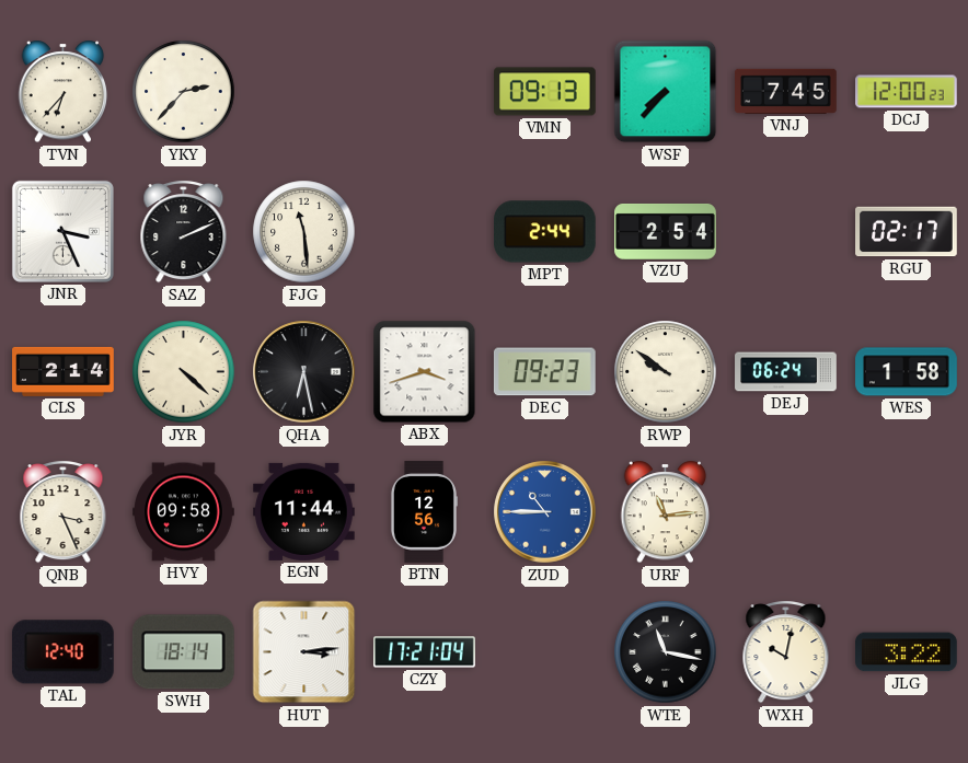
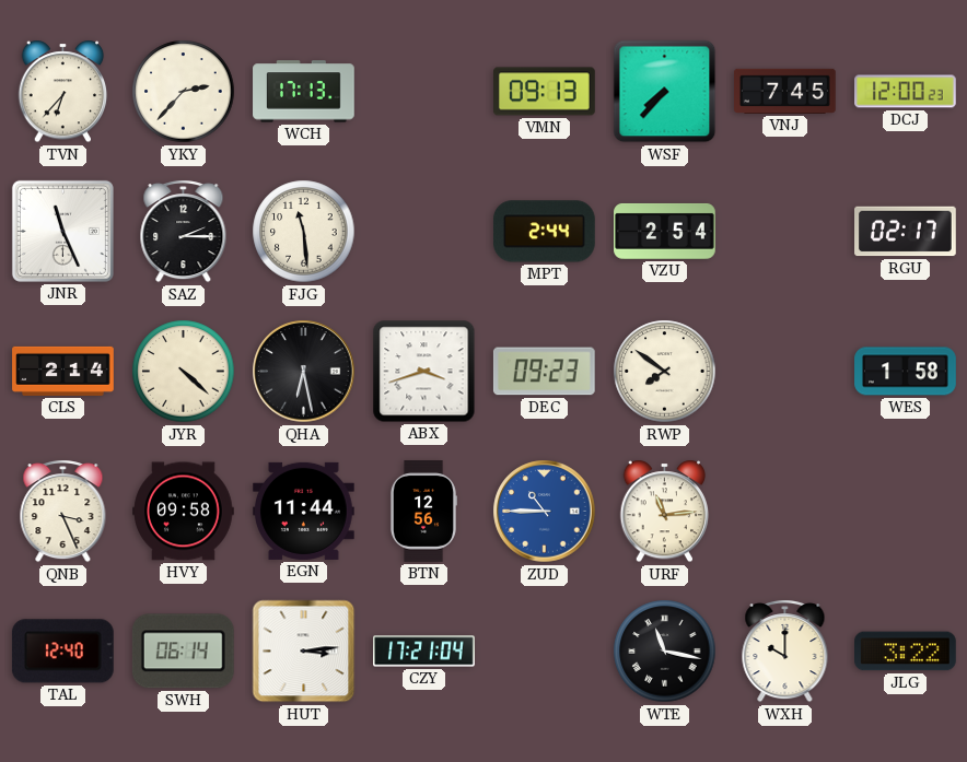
WCH: none -> 17:13 (304, 92)
JNR: 3:26 -> 11:26 (62, 231)
SAZ: 2:11 -> 2:15 (184, 232)
RWP: 9:51 -> 7:51 (665, 372)
DEJ: 06:24 -> none (786, 372)
SWH: 18:14 -> 06:14 (183, 652)
WXH: 10:02 -> 10:00 (785, 652)
